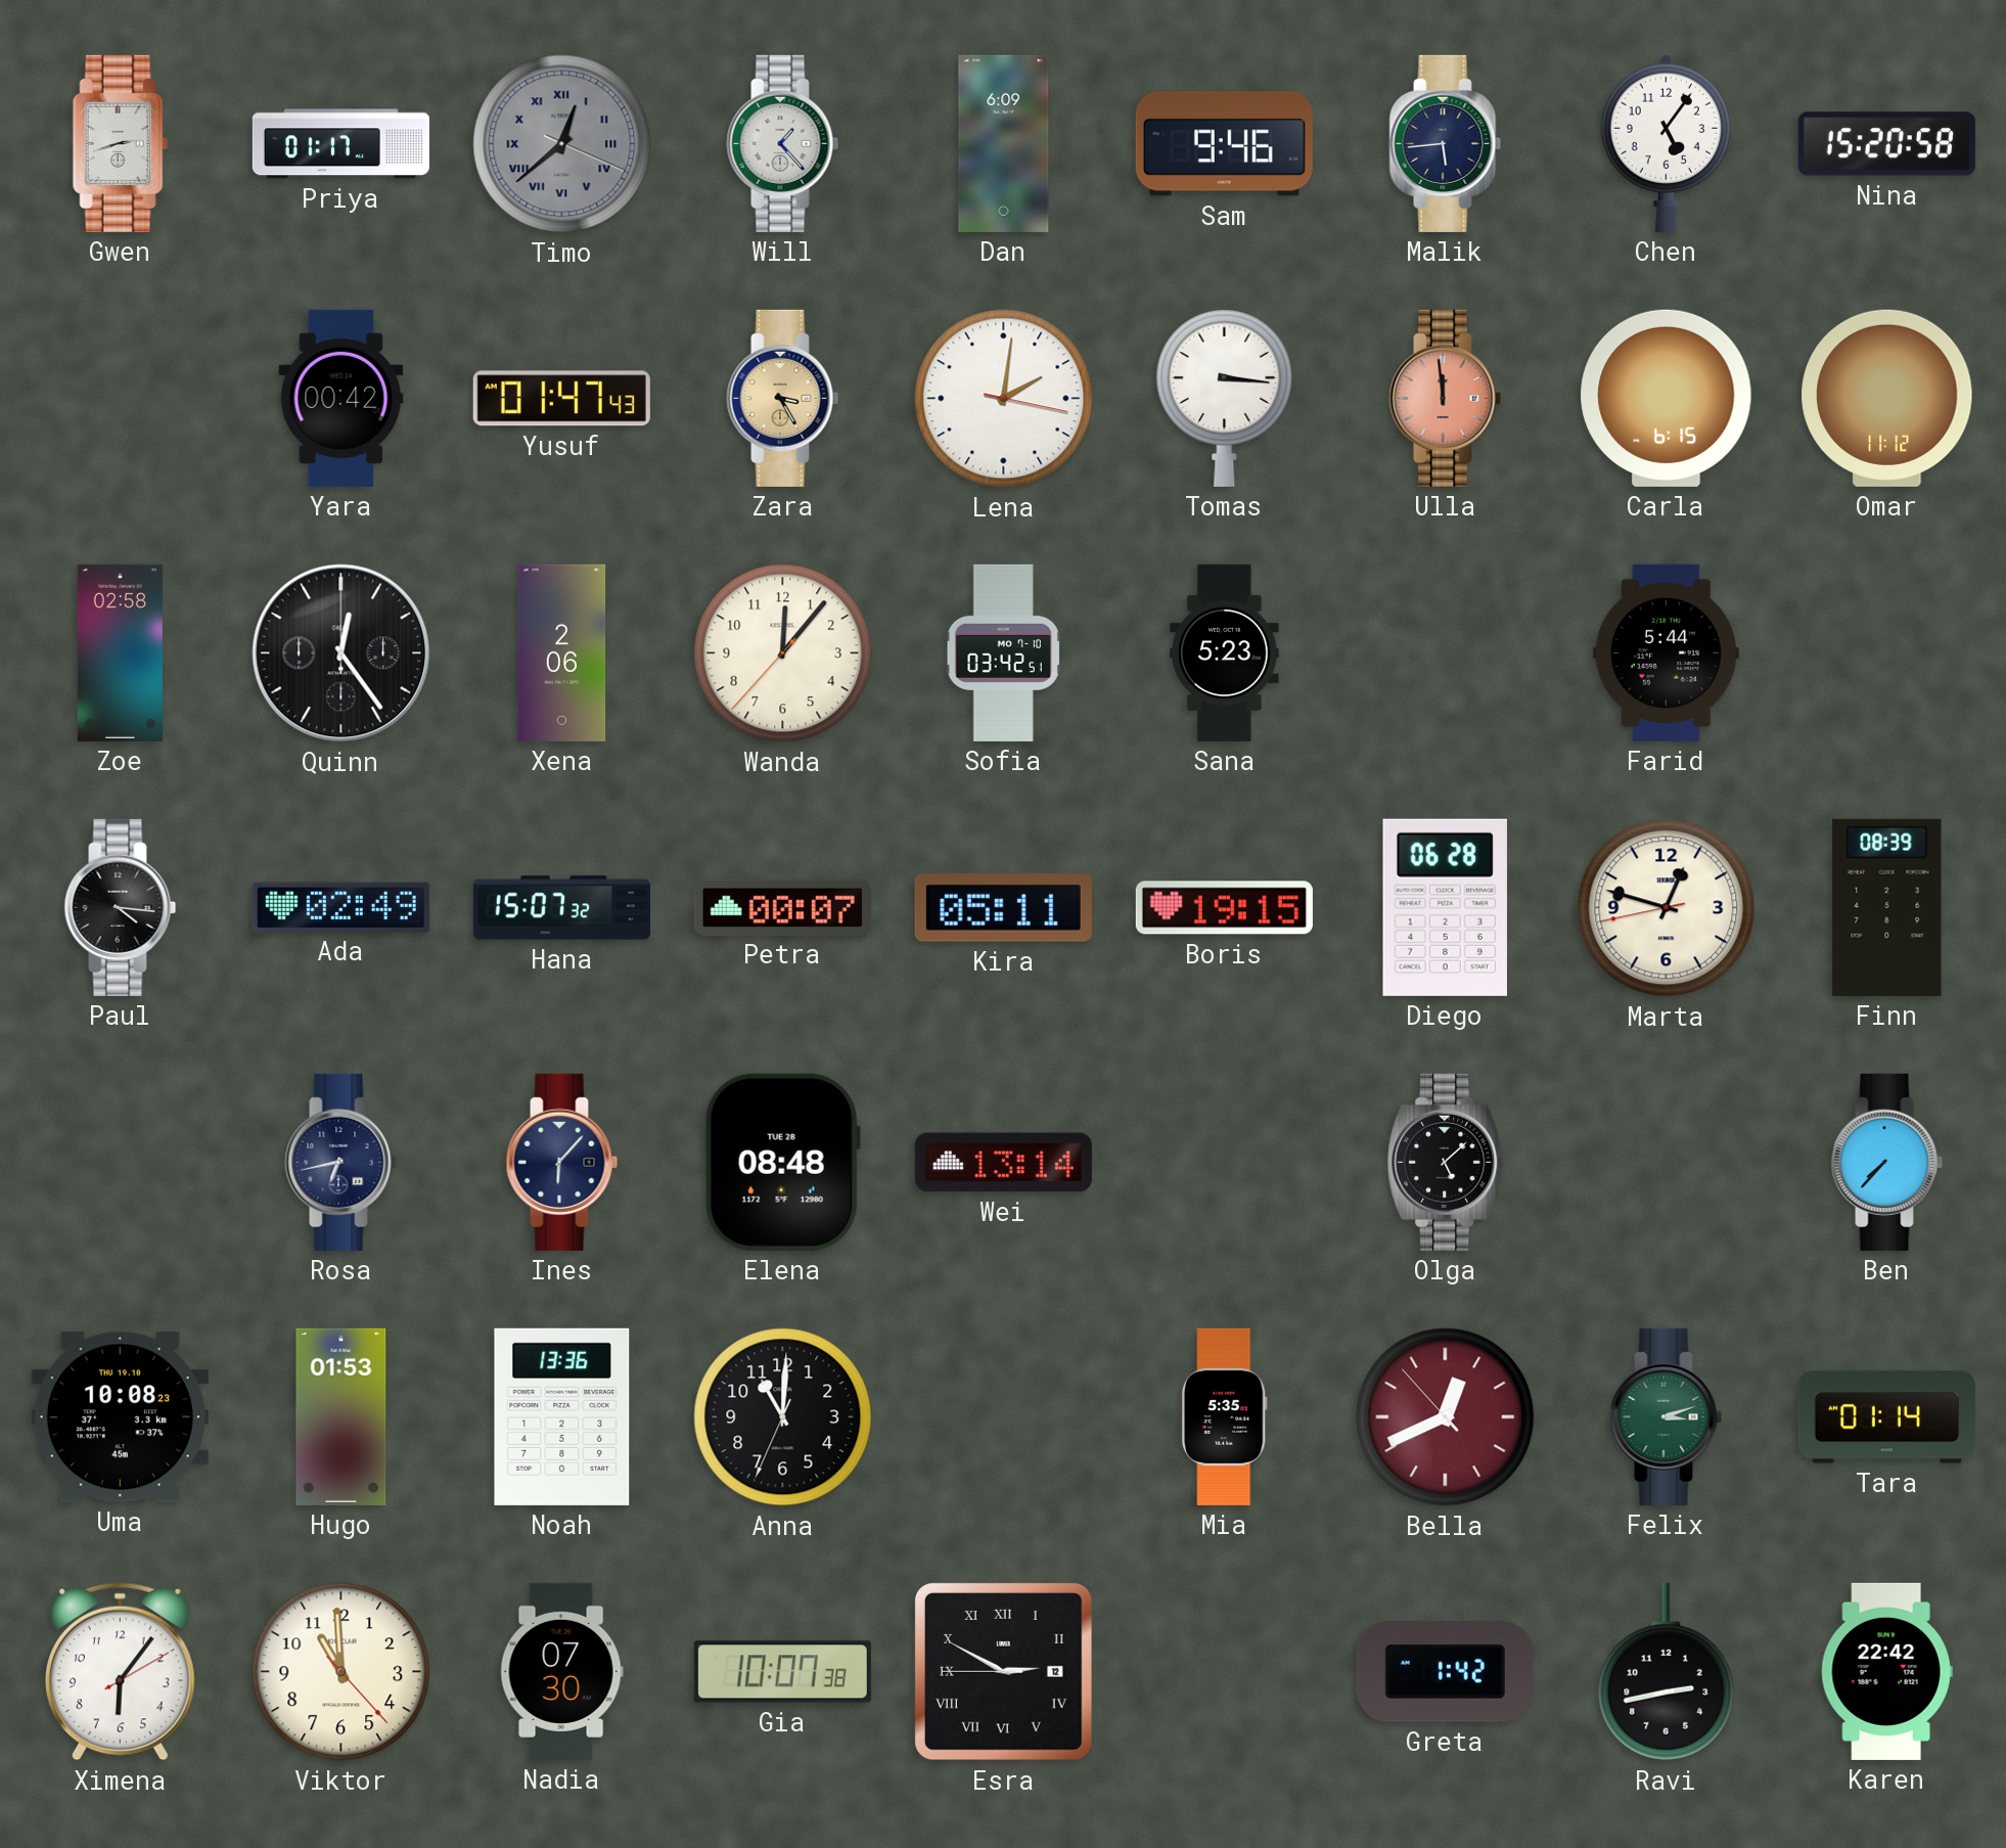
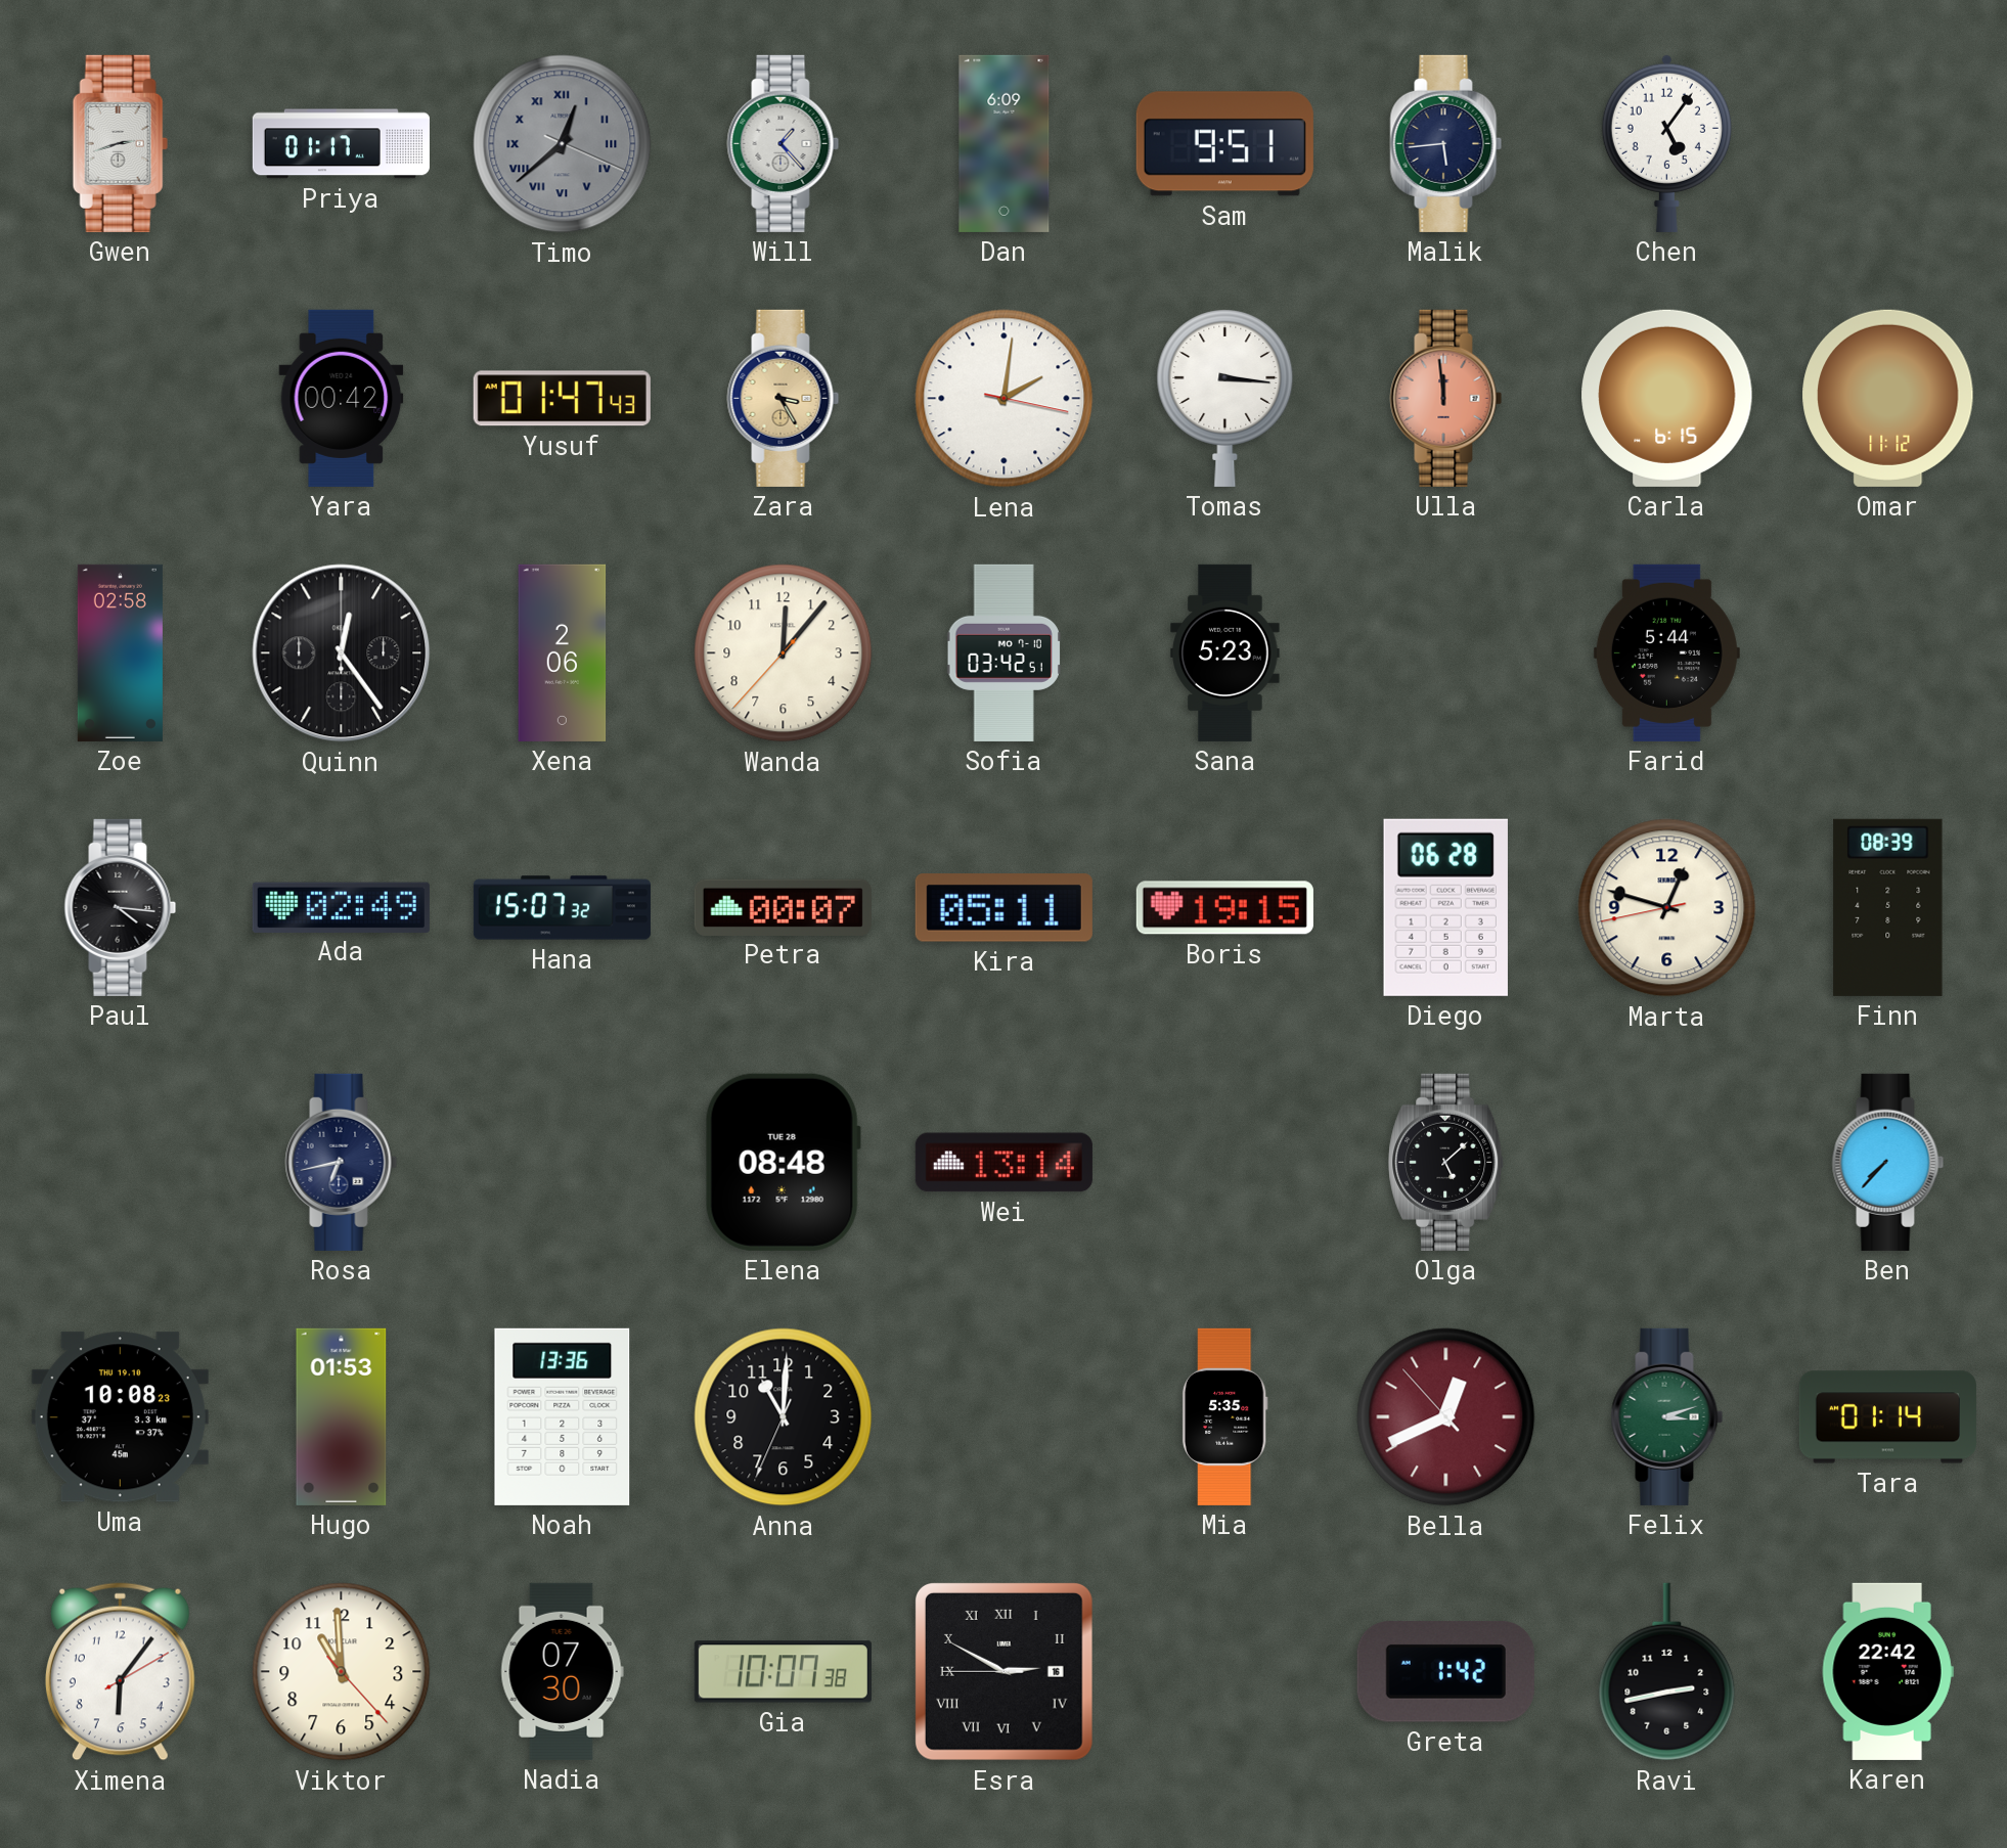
Sam: 9:46 -> 9:51 (1224, 144)
Nina: 15:20 -> none (1886, 144)
Ines: 6:07 -> none (562, 1162)
Esra date: 12 -> 16 (1003, 1671)
